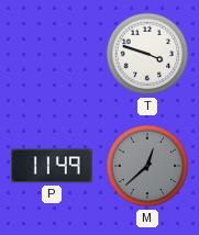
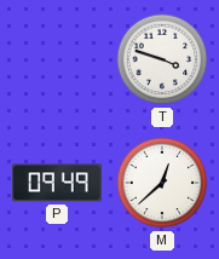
P: 11:49 -> 09:49 (58, 183)
M dial: grey -> white (162, 183)
